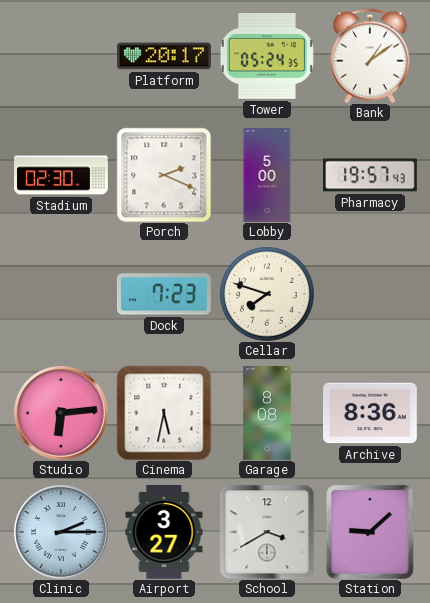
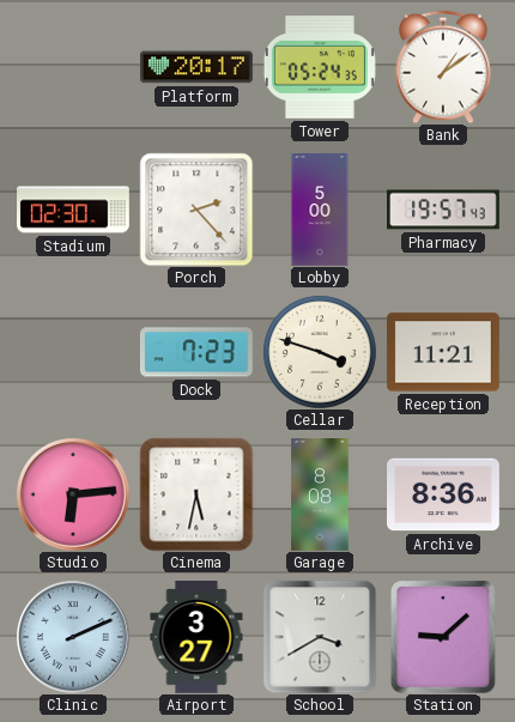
Porch: 2:19 -> 2:23 (196, 210)
Cellar: 7:48 -> 3:48 (320, 352)
Reception: none -> 11:21 (443, 352)
Clinic: 2:15 -> 2:11 (73, 637)
